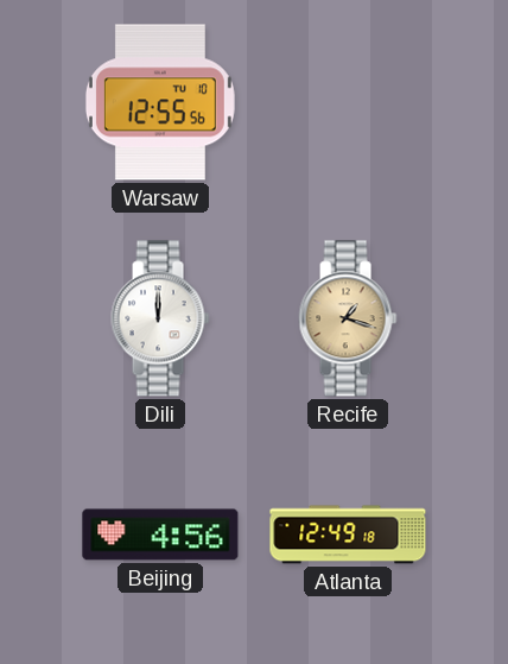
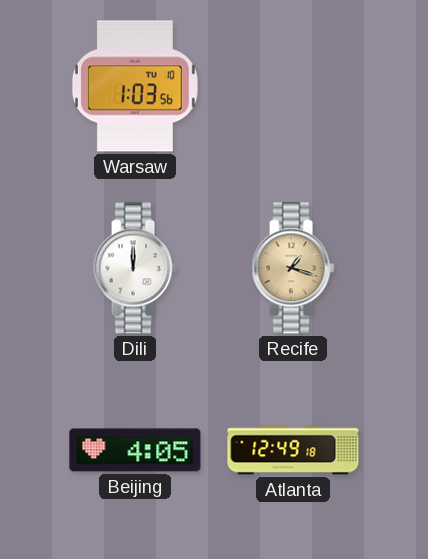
Warsaw: 12:55 -> 1:03 (135, 86)
Beijing: 4:56 -> 4:05 (135, 450)
